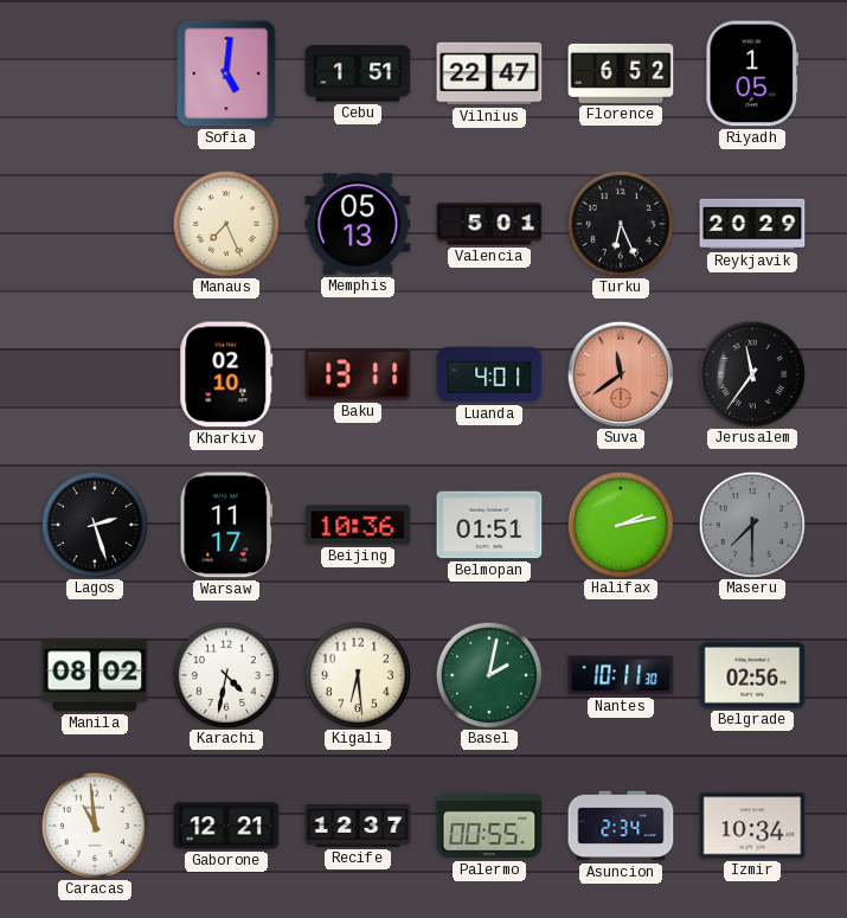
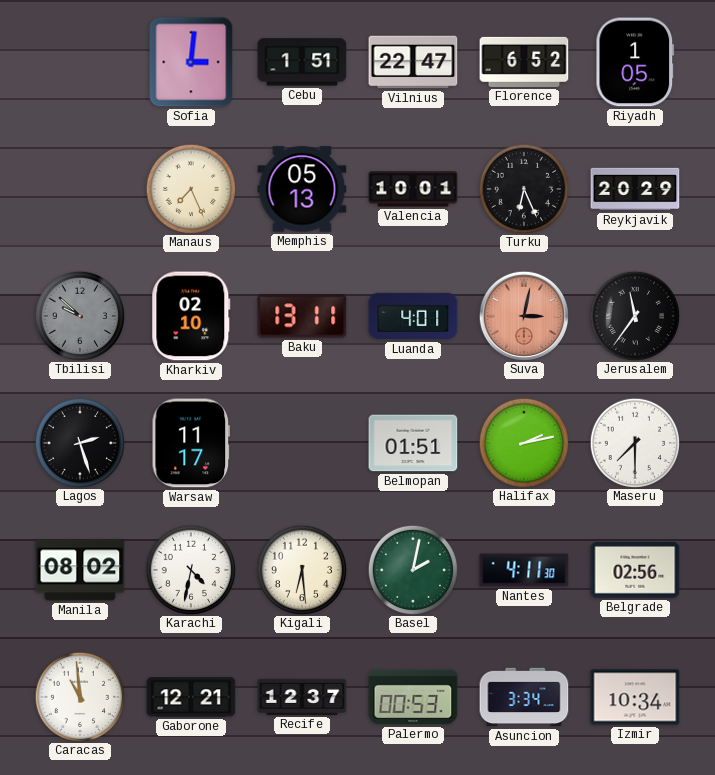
Sofia: 5:01 -> 3:01 (191, 62)
Valencia: 5:01 -> 10:01 (413, 189)
Tbilisi: none -> 9:52 (79, 315)
Suva: 11:39 -> 3:02 (523, 315)
Beijing: 10:36 -> none (358, 525)
Maseru dial: grey -> white (634, 442)
Nantes: 10:11 -> 4:11 (524, 570)
Palermo: 00:55 -> 00:53 (413, 697)
Asuncion: 2:34 -> 3:34 (524, 697)
